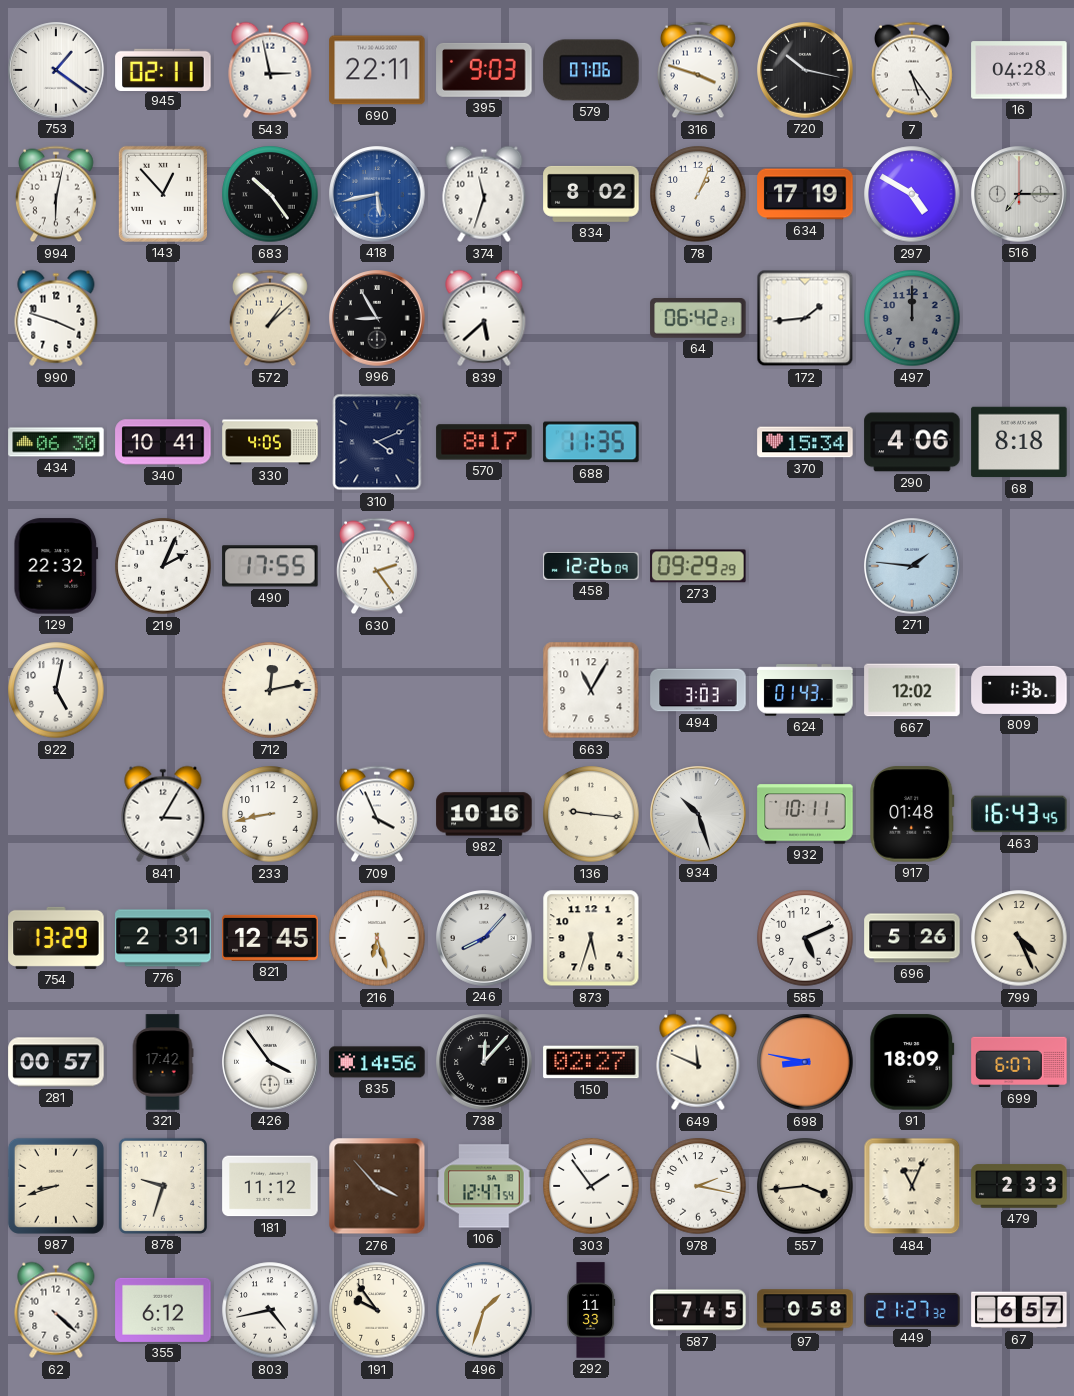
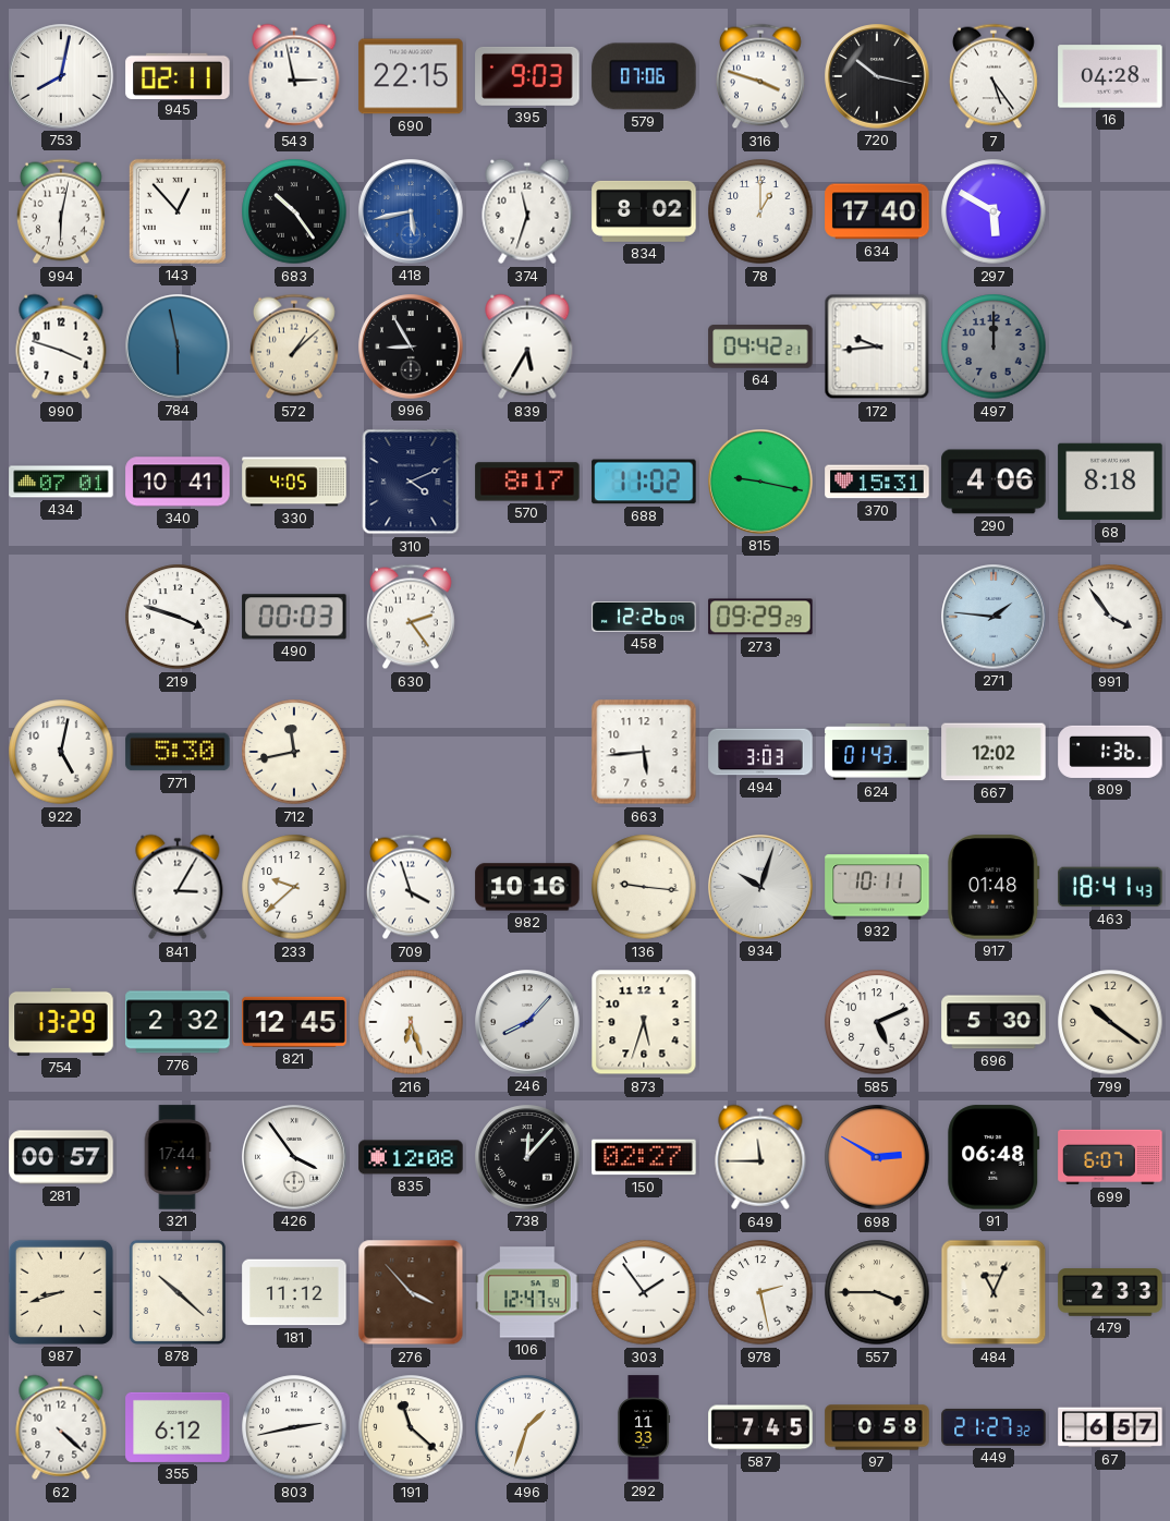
753: 1:21 -> 8:02 (61, 76)
690: 22:11 -> 22:15 (411, 76)
78: 1:04 -> 1:00 (760, 211)
634: 17:19 -> 17:40 (877, 211)
297: 4:50 -> 5:50 (994, 211)
516: 7:15 -> none (1019, 194)
784: none -> 5:58 (178, 346)
839: 5:38 -> 5:35 (527, 346)
64: 06:42 -> 04:42 (760, 348)
172: 1:44 -> 9:44 (877, 346)
434: 06:30 -> 07:01 (61, 482)
688: 11:35 -> 11:02 (644, 482)
815: none -> 9:17 (760, 482)
370: 15:34 -> 15:31 (877, 482)
129: 22:32 -> none (56, 566)
219: 2:04 -> 3:48 (178, 617)
490: 17:55 -> 00:03 (294, 617)
991: none -> 3:54 (1110, 617)
771: none -> 5:30 (178, 752)
712: 12:13 -> 11:43 (294, 752)
663: 11:05 -> 5:44 (644, 752)
233: 8:43 -> 9:38 (294, 887)
709: 3:56 -> 3:57 (411, 887)
934: 10:27 -> 10:03 (760, 887)
463: 16:43 -> 18:41 (1110, 887)
776: 2:31 -> 2:32 (178, 1022)
696: 5:26 -> 5:30 (994, 1022)
799: 4:26 -> 10:21 (1110, 1022)
321: 17:42 -> 17:44 (178, 1157)
835: 14:56 -> 12:08 (411, 1157)
649: 11:49 -> 11:45 (760, 1157)
698: 8:47 -> 2:50 (877, 1157)
91: 18:09 -> 06:48 (994, 1157)
878: 9:33 -> 10:22 (178, 1292)
978: 2:17 -> 2:28 (760, 1292)
557: 3:44 -> 3:45 (877, 1292)
803: 4:43 -> 2:43 (294, 1427)
191: 9:54 -> 11:22 (411, 1427)
